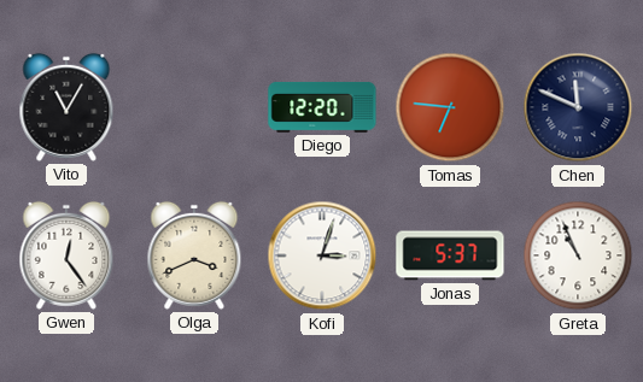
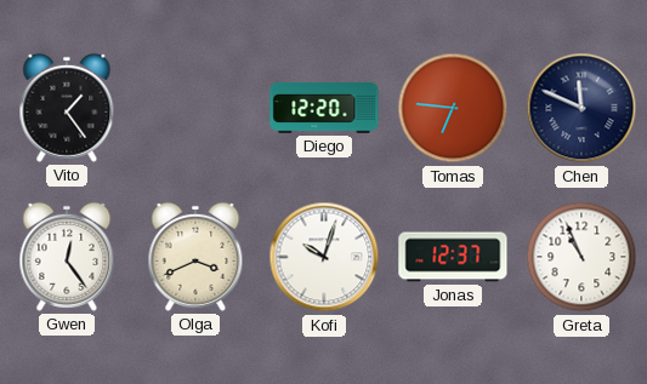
Vito: 11:05 -> 1:24 (67, 108)
Kofi: 3:03 -> 10:03 (324, 257)
Jonas: 5:37 -> 12:37 (453, 257)
